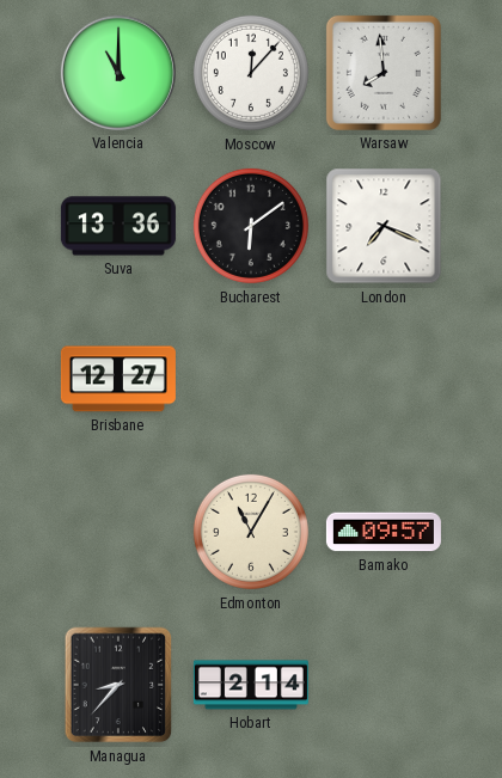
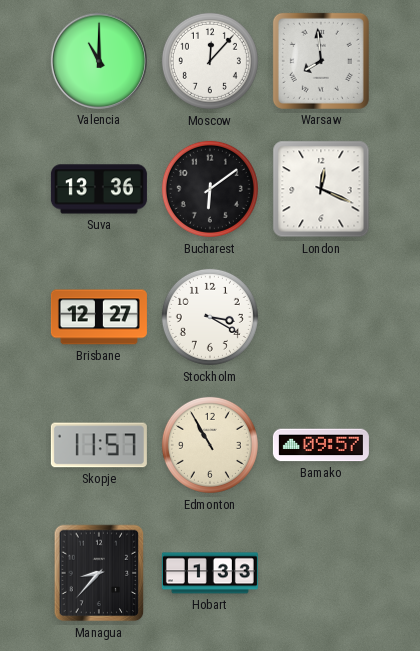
London: 7:19 -> 12:19 (321, 189)
Stockholm: none -> 3:20 (210, 317)
Skopje: none -> 11:57 (99, 445)
Edmonton: 11:05 -> 10:55 (210, 445)
Hobart: 2:14 -> 1:33 (210, 573)
